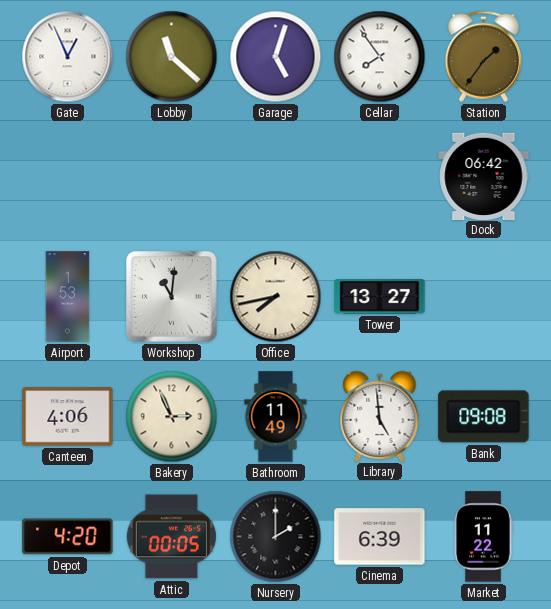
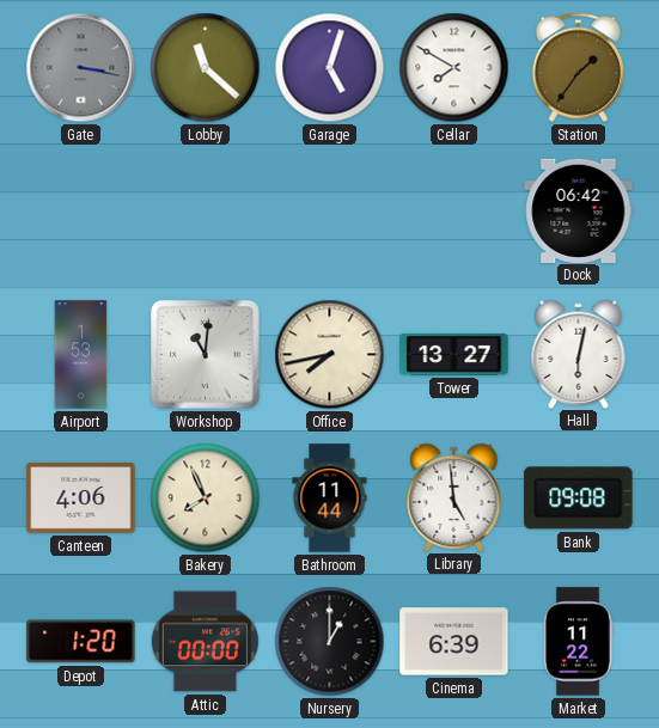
Gate: 12:56 -> 3:17 (81, 68)
Gate dial: white -> grey (81, 68)
Cellar: 7:54 -> 7:50 (454, 68)
Hall: none -> 6:02 (579, 354)
Bakery: 2:56 -> 7:56 (206, 498)
Bathroom: 11:49 -> 11:44 (330, 498)
Depot: 4:20 -> 1:20 (81, 642)
Attic: 00:05 -> 00:00 (205, 642)
Nursery: 2:00 -> 1:00 (330, 642)
